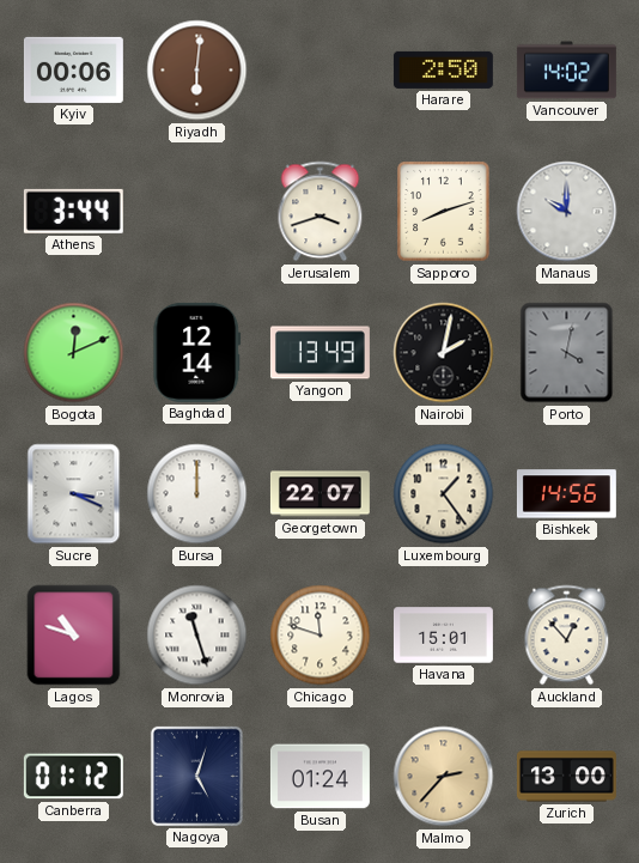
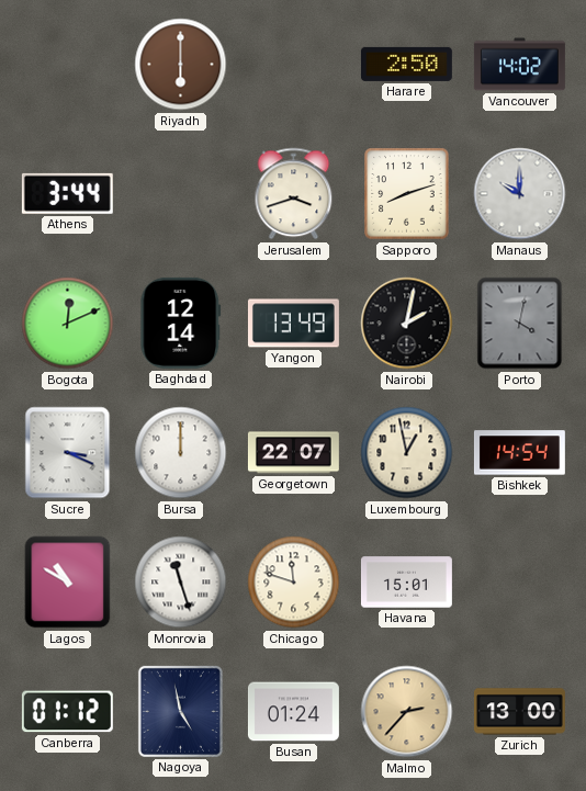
Kyiv: 00:06 -> none (73, 69)
Riyadh: 6:01 -> 6:00 (181, 65)
Luxembourg: 1:24 -> 12:58 (407, 453)
Bishkek: 14:56 -> 14:54 (519, 453)
Lagos: 10:48 -> 10:50 (68, 583)
Auckland: 12:53 -> none (567, 636)
Nagoya: 5:03 -> 4:58 (180, 711)
